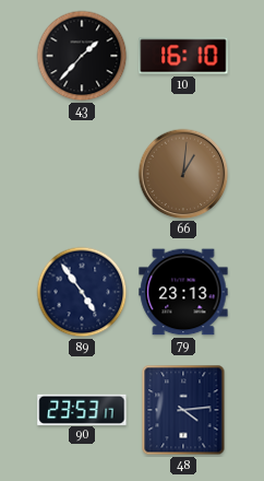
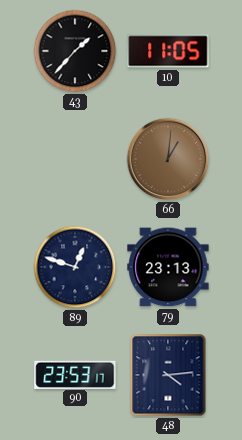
10: 16:10 -> 11:05 (168, 51)
89: 4:54 -> 12:48 (75, 267)
